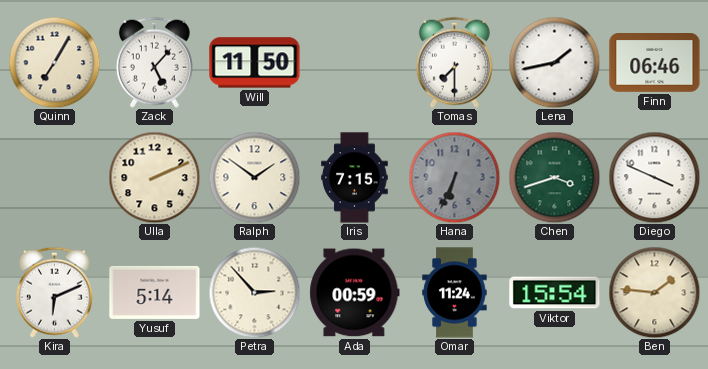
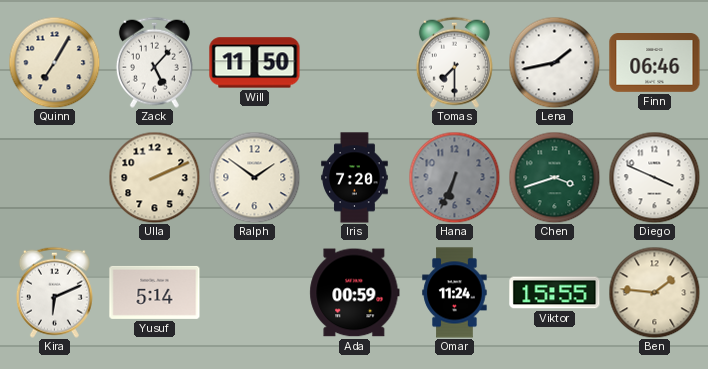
Iris: 7:15 -> 7:20 (355, 178)
Petra: 2:53 -> none (254, 292)
Viktor: 15:54 -> 15:55 (555, 293)
